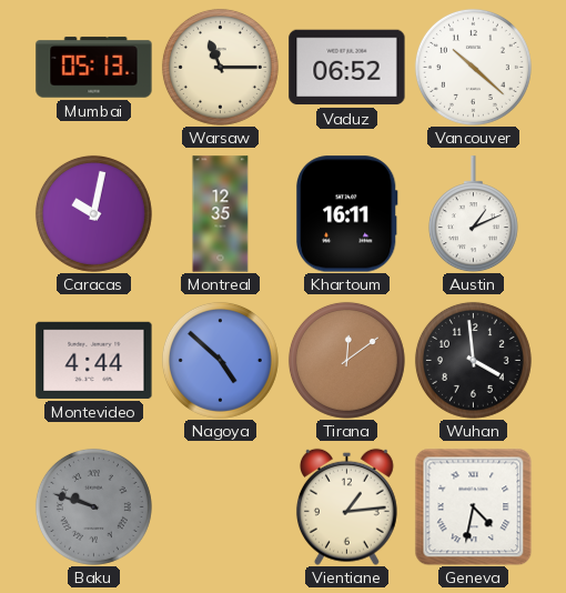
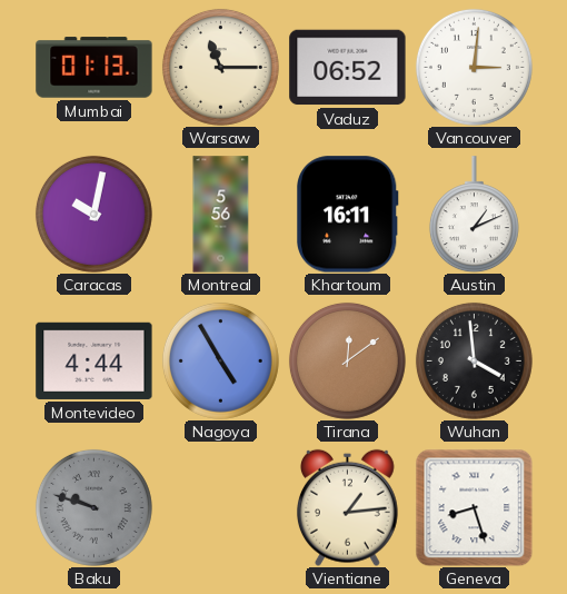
Mumbai: 05:13 -> 01:13 (94, 68)
Vancouver: 10:22 -> 3:01 (474, 67)
Montreal: 12:35 -> 5:56 (221, 215)
Nagoya: 4:52 -> 4:55 (220, 360)
Geneva: 4:32 -> 8:27 (474, 507)
